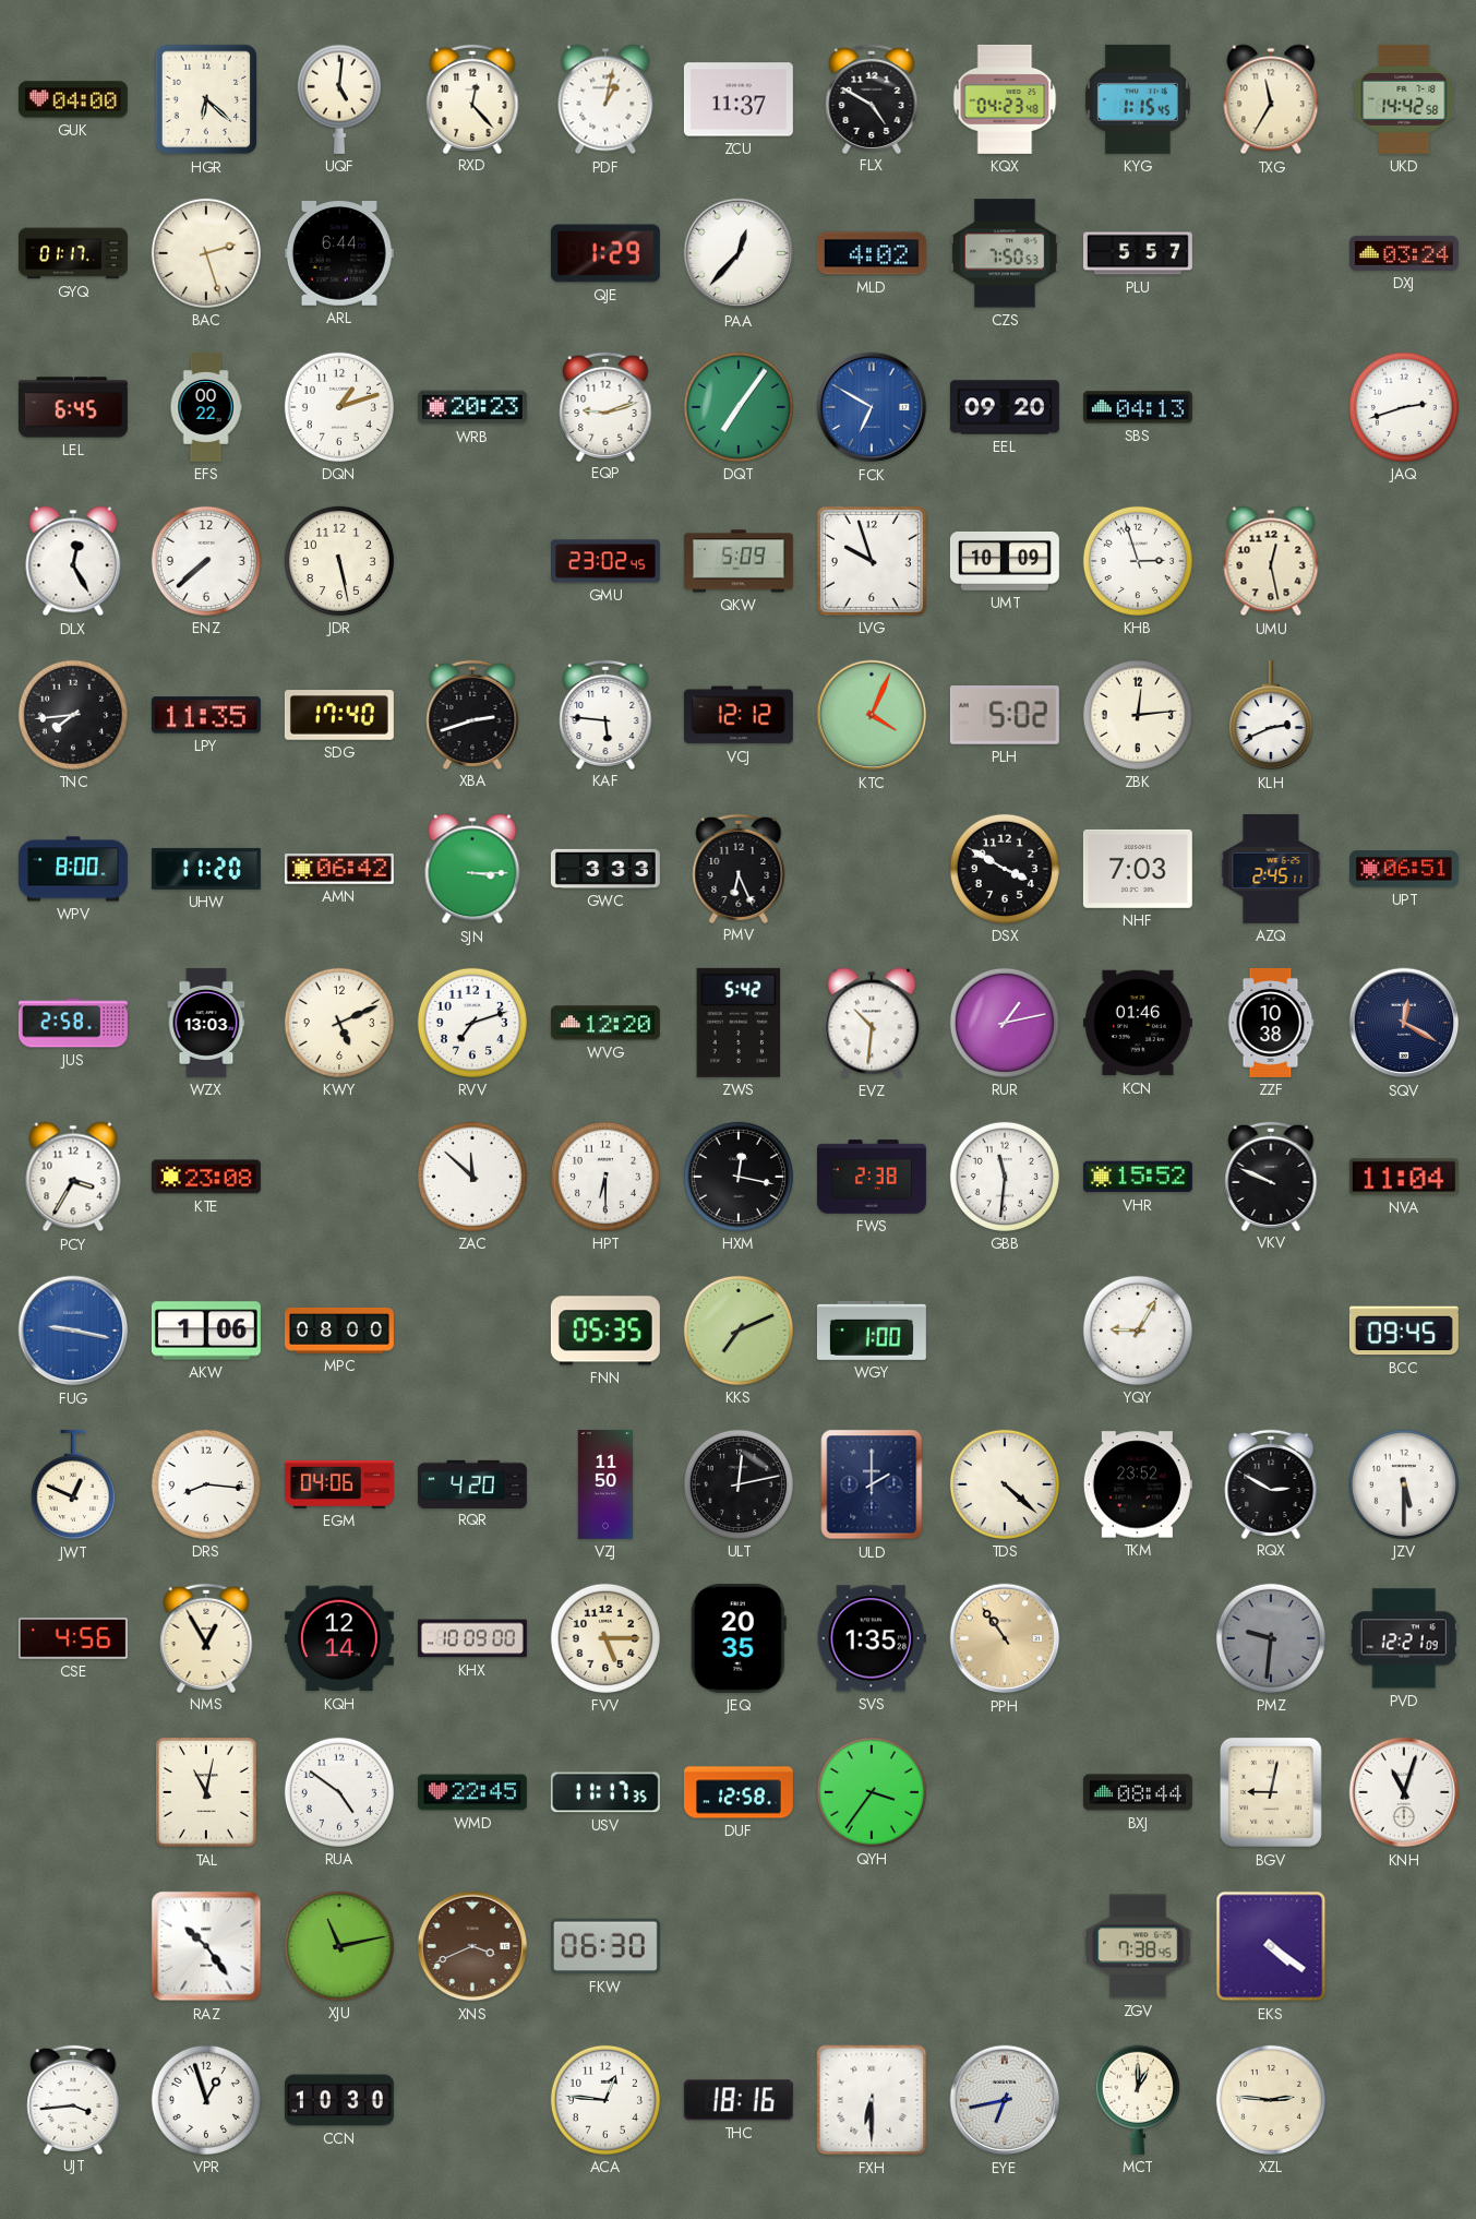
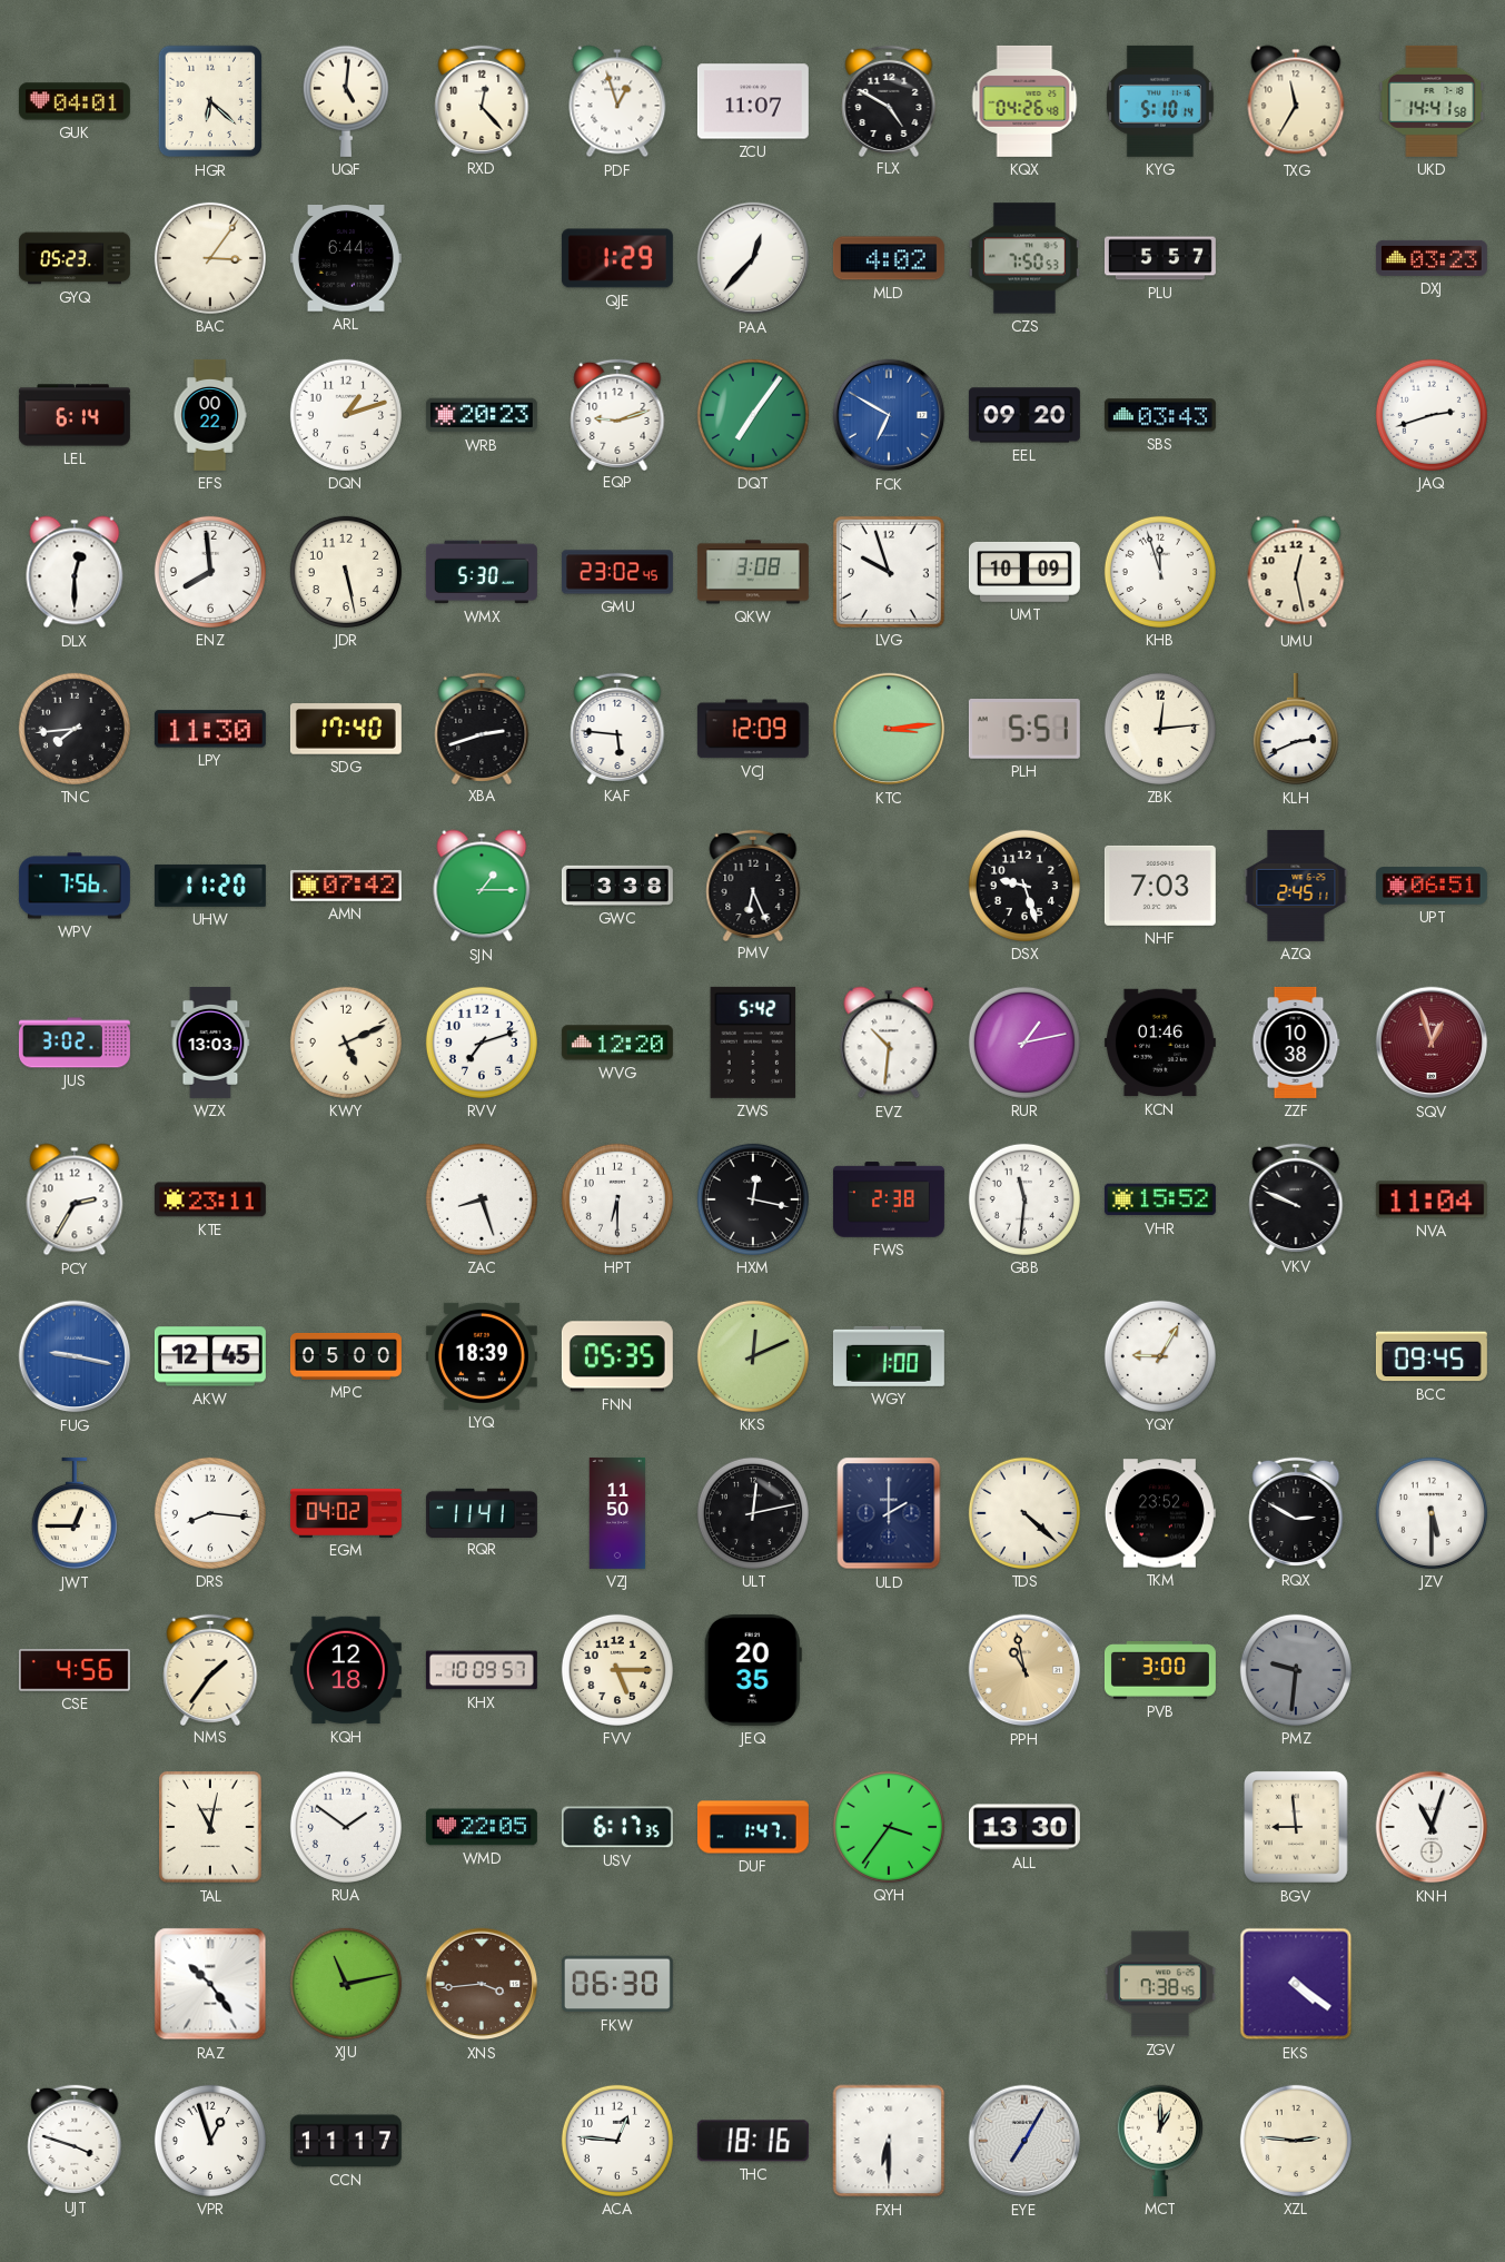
GUK: 04:00 -> 04:01 (75, 101)
PDF: 1:02 -> 12:57 (617, 101)
ZCU: 11:37 -> 11:07 (753, 101)
KQX: 04:23 -> 04:26 (1024, 101)
KYG: 1:15 -> 5:10 (1160, 101)
UKD: 14:42 -> 14:41 (1432, 101)
GYQ: 01:17 -> 05:23 (75, 258)
BAC: 2:27 -> 3:06 (210, 258)
DXJ: 03:24 -> 03:23 (1432, 258)
LEL: 6:45 -> 6:14 (75, 415)
SBS: 04:13 -> 03:43 (1160, 415)
DLX: 12:25 -> 12:30 (75, 572)
ENZ: 7:38 -> 7:59 (210, 572)
WMX: none -> 5:30 (482, 572)
QKW: 5:09 -> 3:08 (753, 572)
KHB: 2:57 -> 11:57 (1160, 572)
LPY: 11:35 -> 11:30 (210, 729)
VCJ: 12:12 -> 12:09 (753, 729)
KTC: 4:04 -> 3:14 (889, 729)
PLH: 5:02 -> 5:51 (1024, 730)
WPV: 8:00 -> 7:56 (75, 886)
AMN: 06:42 -> 07:42 (346, 886)
SJN: 3:15 -> 1:15 (482, 886)
GWC: 3:33 -> 3:38 (617, 886)
DSX: 3:50 -> 9:27 (1024, 886)
JUS: 2:58 -> 3:02 (75, 1043)
SQV: 12:20 -> 12:57 (1432, 1043)
SQV dial: navy -> burgundy (1432, 1043)
PCY: 3:35 -> 2:35 (75, 1199)
KTE: 23:08 -> 23:11 (210, 1199)
ZAC: 11:52 -> 8:27 (482, 1199)
AKW: 1:06 -> 12:45 (210, 1356)
MPC: 08:00 -> 05:00 (346, 1356)
LYQ: none -> 18:39 (482, 1356)
KKS: 7:11 -> 12:11 (753, 1356)
JWT: 12:49 -> 12:45 (75, 1513)
EGM: 04:06 -> 04:02 (346, 1513)
RQR: 4:20 -> 11:41 (482, 1512)
NMS: 12:55 -> 1:36 (210, 1669)
KQH: 12:14 -> 12:18 (346, 1670)
KHX: 10:09:00 -> 10:09:57 (482, 1670)
SVS: 1:35 -> none (872, 1638)
PPH: 10:54 -> 10:58 (1024, 1670)
PVB: none -> 3:00 (1160, 1671)
PVD: 12:21 -> none (1404, 1638)
RUA: 4:51 -> 1:51 (346, 1827)
WMD: 22:45 -> 22:05 (482, 1827)
USV: 11:17 -> 6:17 (617, 1827)
DUF: 12:58 -> 1:47 (753, 1827)
ALL: none -> 13:30 (1024, 1827)
BXJ: 08:44 -> none (1138, 1792)
BGV: 9:02 -> 8:59 (1296, 1827)
XNS: 3:41 -> 3:44 (482, 1984)
UJT: 3:44 -> 3:48 (75, 2140)
CCN: 10:30 -> 11:17 (346, 2141)
EYE: 6:43 -> 7:05 (1024, 2141)
